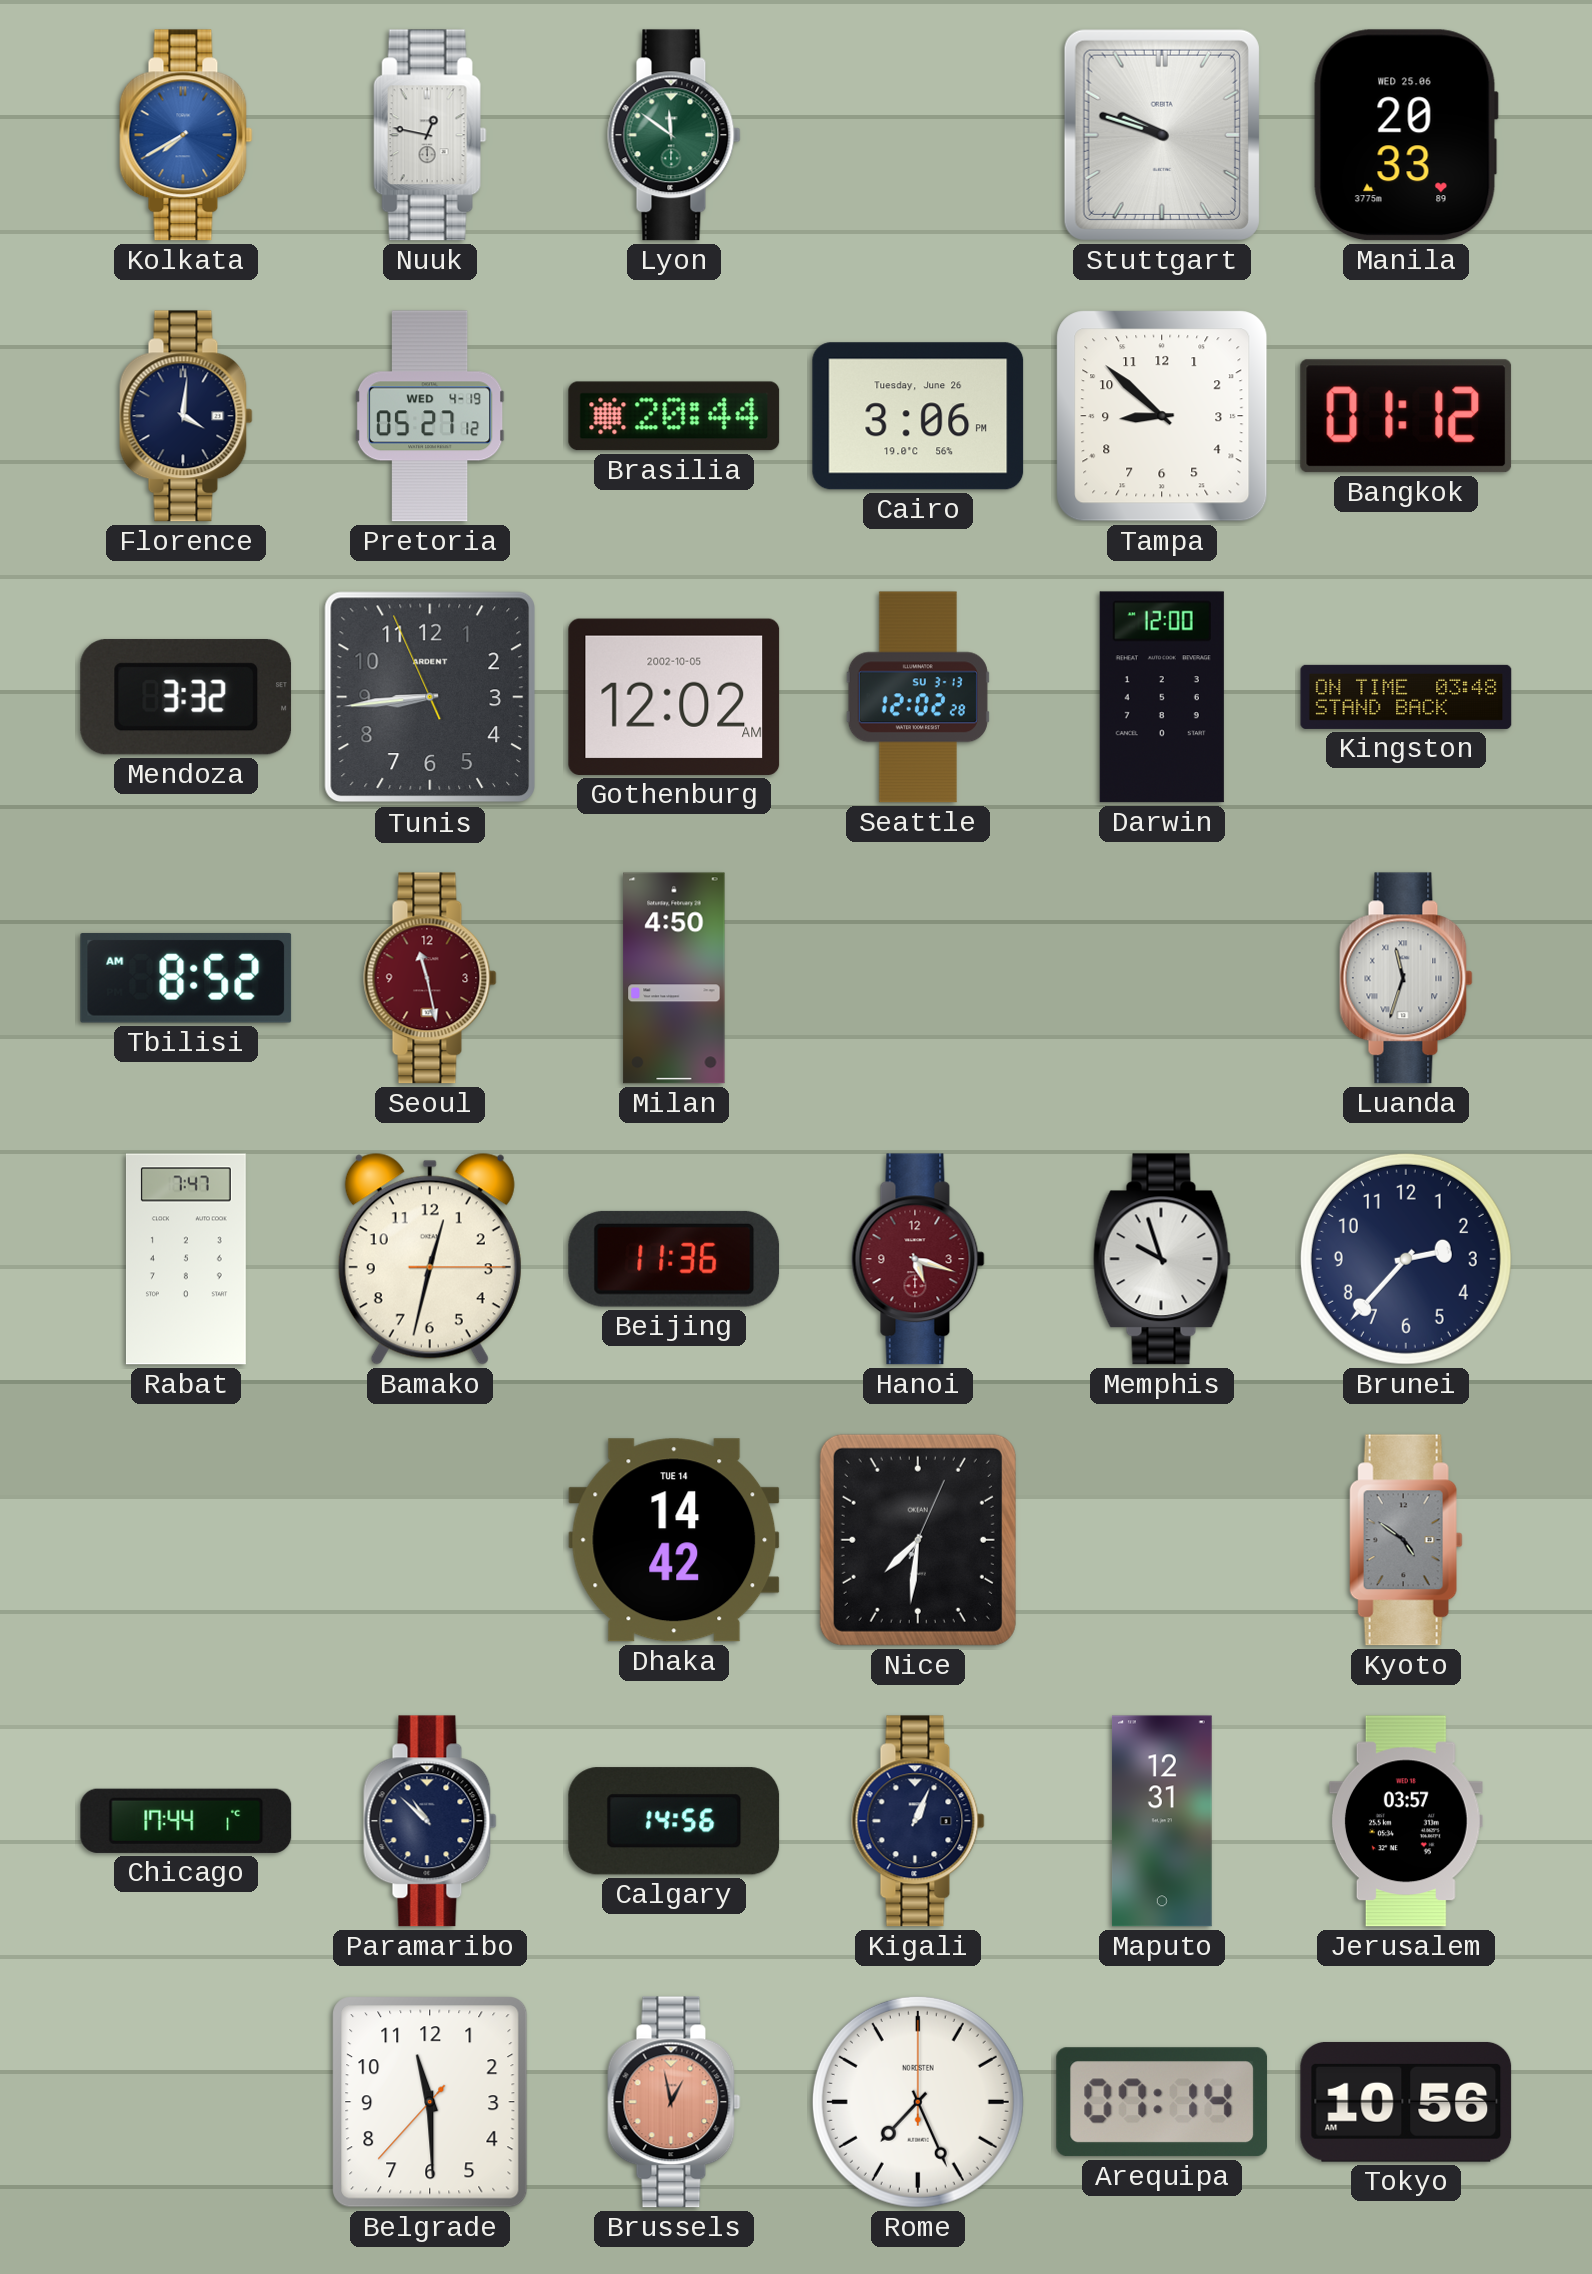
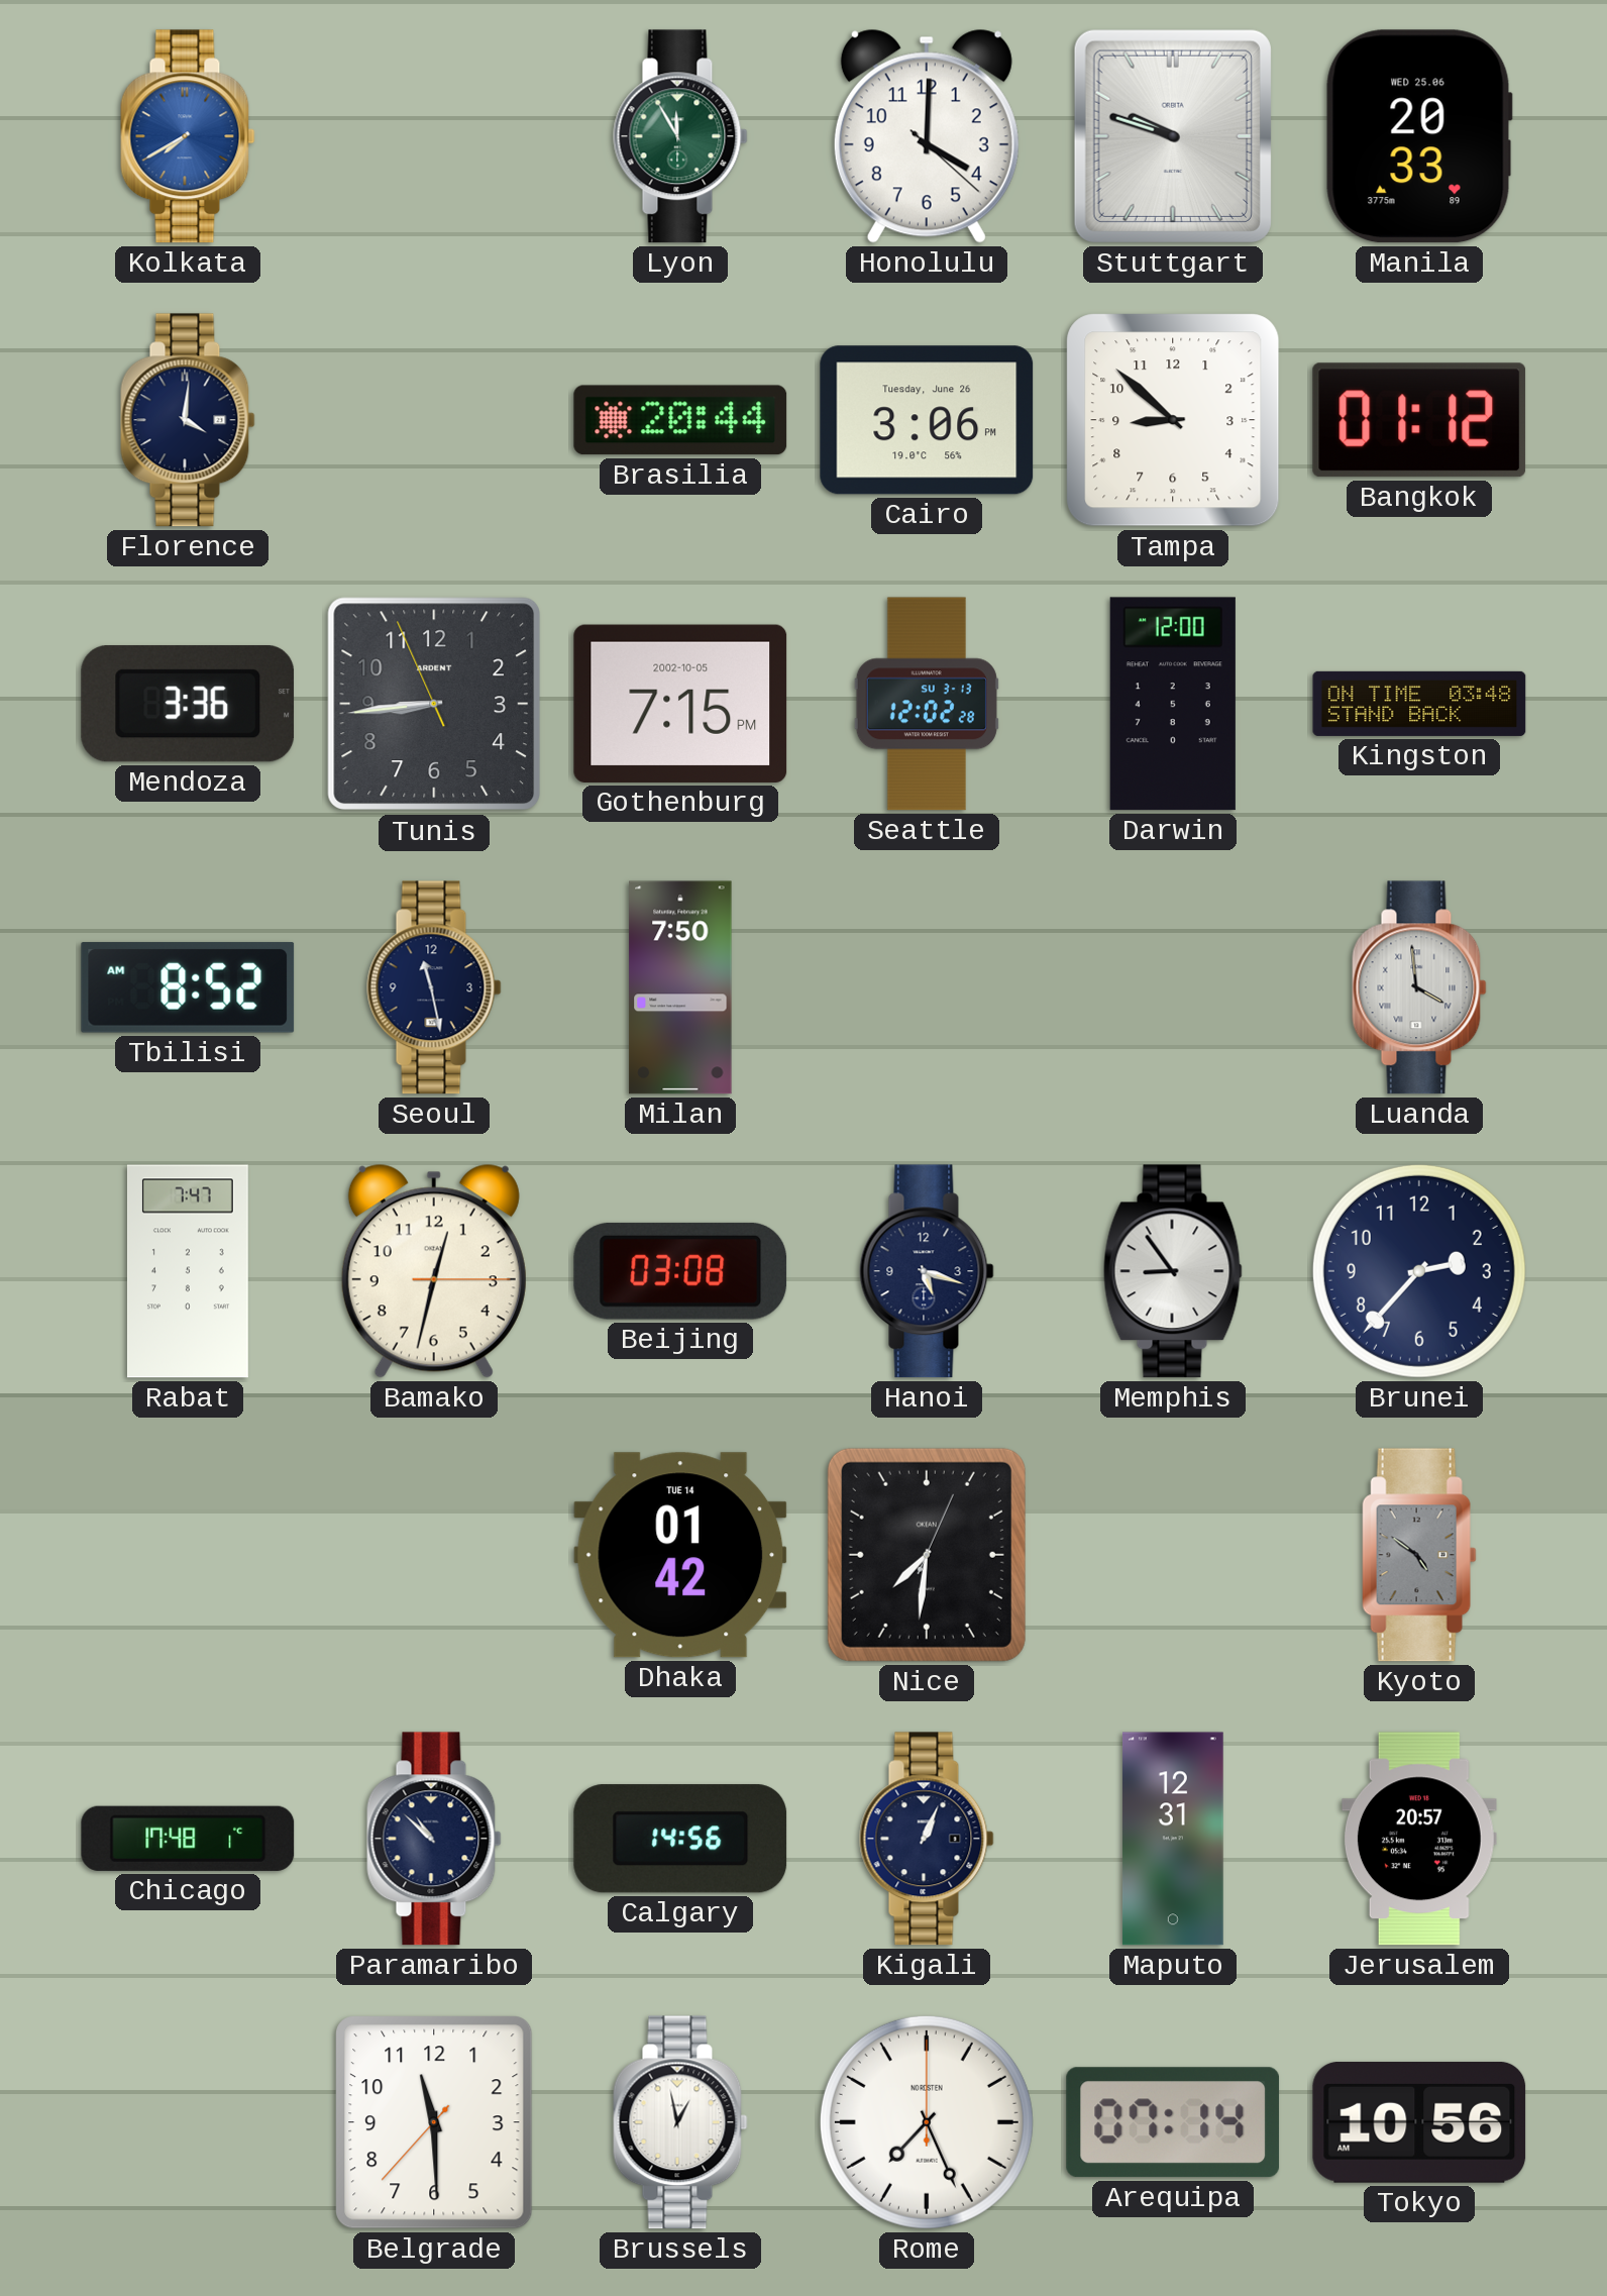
Nuuk: 12:47 -> none (430, 135)
Lyon: 11:51 -> 11:55 (680, 136)
Honolulu: none -> 4:00 (927, 136)
Pretoria: 05:27 -> none (430, 416)
Mendoza: 3:32 -> 3:36 (188, 704)
Gothenburg: 12:02 -> 7:15 (680, 704)
Seoul dial: burgundy -> navy (434, 987)
Milan: 4:50 -> 7:50 (680, 987)
Luanda: 11:33 -> 3:59 (1419, 987)
Beijing: 11:36 -> 03:08 (680, 1271)
Hanoi dial: burgundy -> navy (927, 1271)
Memphis: 9:57 -> 8:54 (1173, 1271)
Dhaka: 14:42 -> 01:42 (680, 1555)
Chicago: 17:44 -> 17:48 (188, 1839)
Jerusalem: 03:57 -> 20:57 (1419, 1839)
Brussels dial: salmon -> white (680, 2122)
